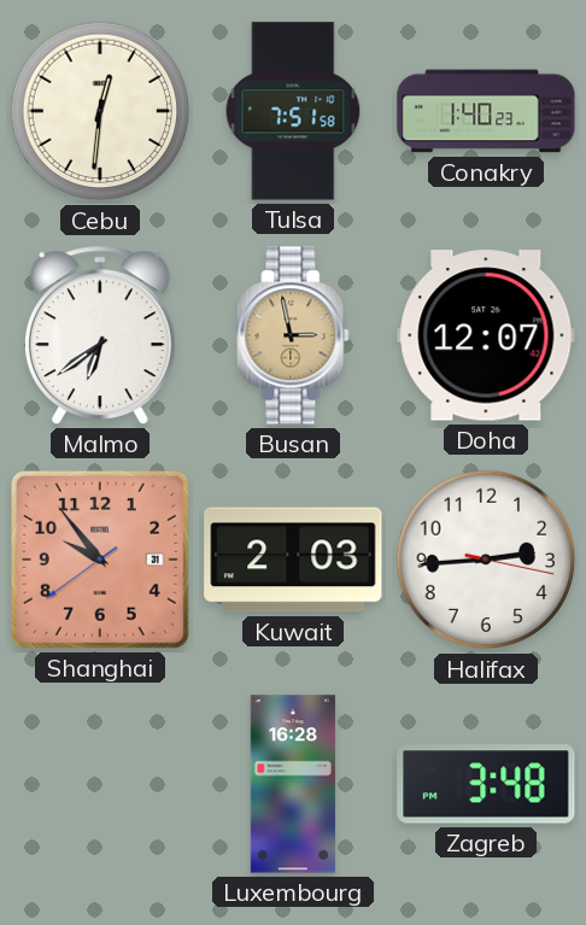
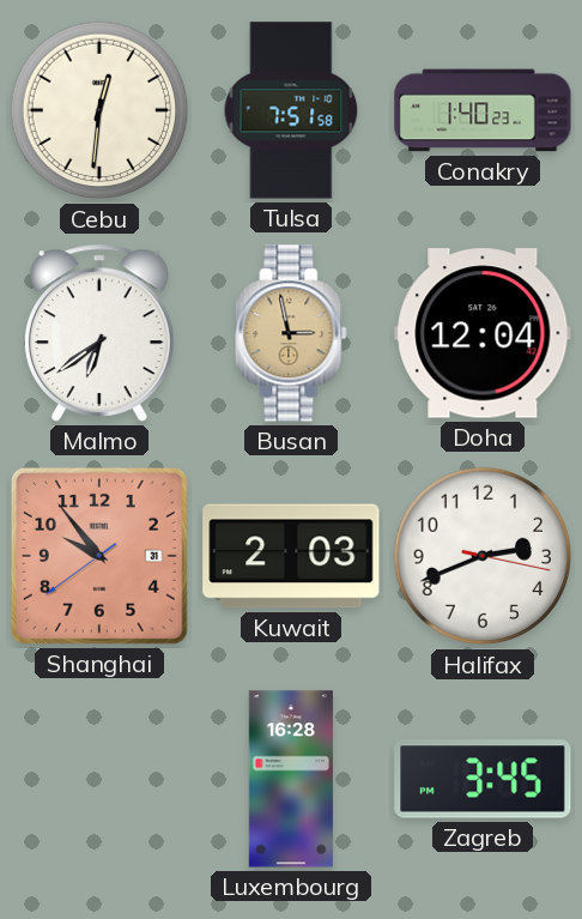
Doha: 12:07 -> 12:04 (483, 333)
Halifax: 2:44 -> 2:41 (483, 556)
Zagreb: 3:48 -> 3:45 (483, 779)
